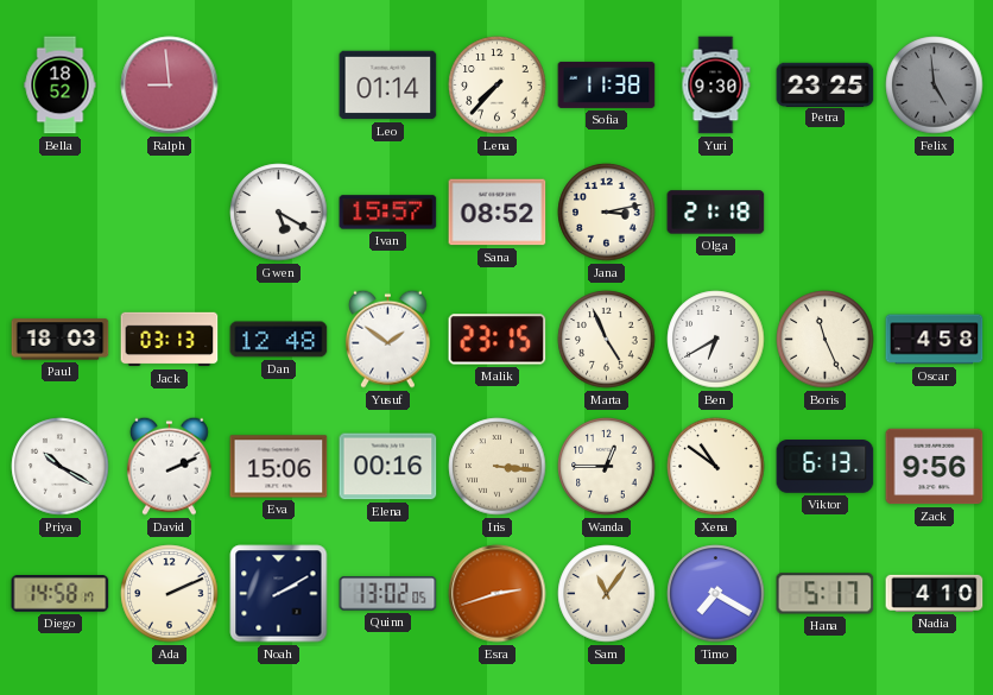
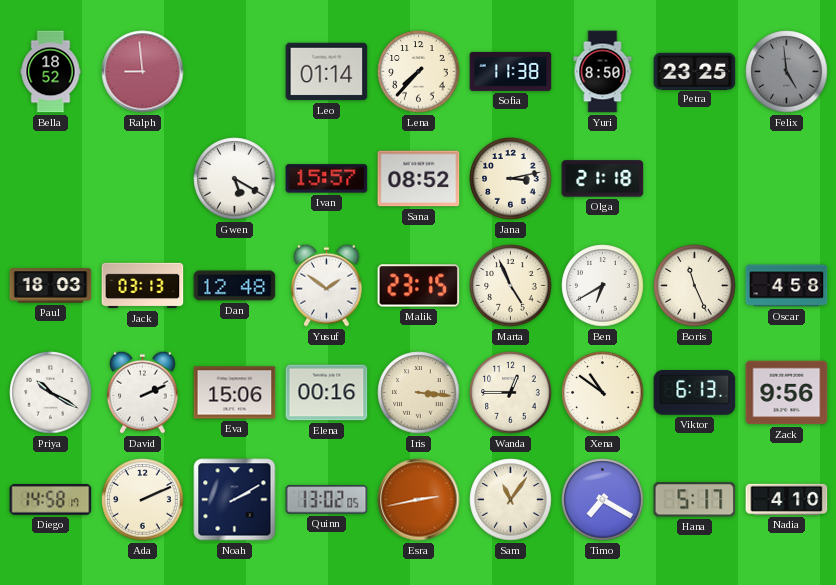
Yuri: 9:30 -> 8:50 (603, 72)
Esra: 2:42 -> 2:43 (419, 500)
